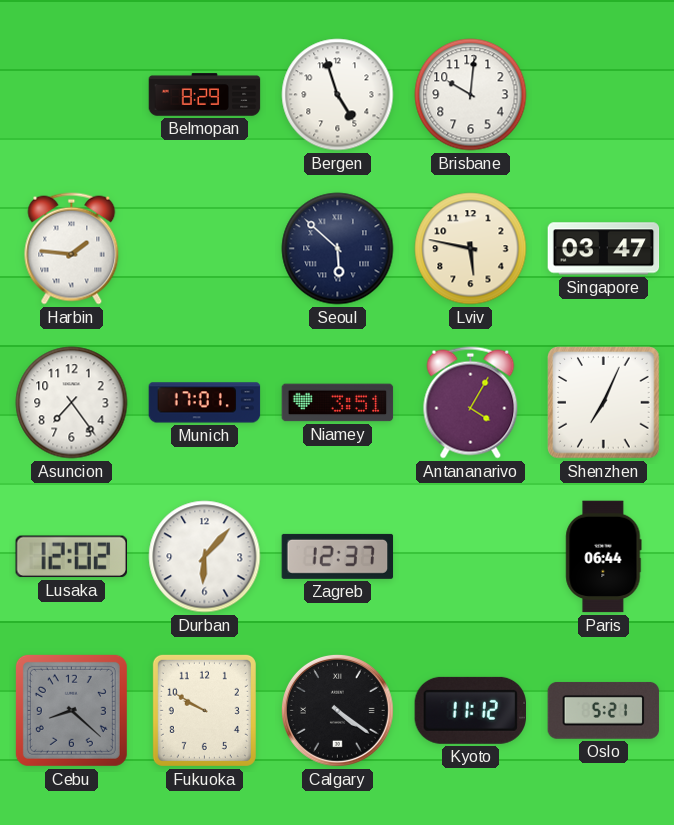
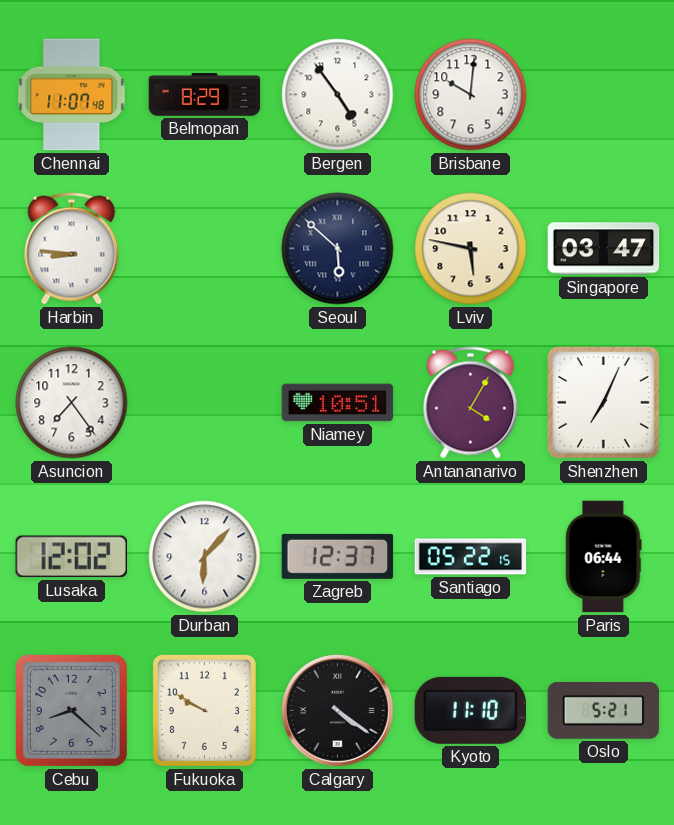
Chennai: none -> 11:07 (72, 95)
Bergen: 4:57 -> 4:54 (338, 95)
Harbin: 1:46 -> 8:46 (72, 249)
Munich: 17:01 -> none (205, 403)
Niamey: 3:51 -> 10:51 (338, 403)
Santiago: none -> 05:22 (471, 557)
Kyoto: 11:12 -> 11:10 (471, 710)
